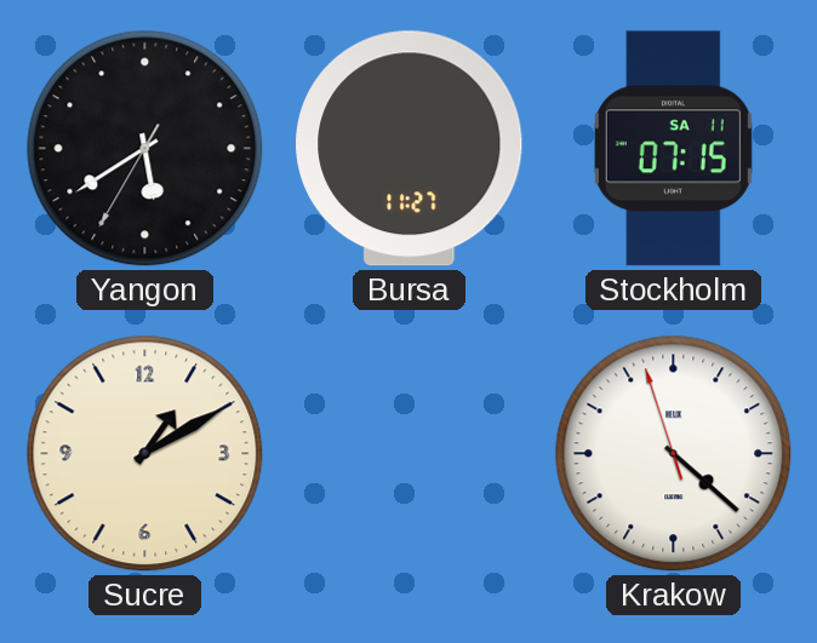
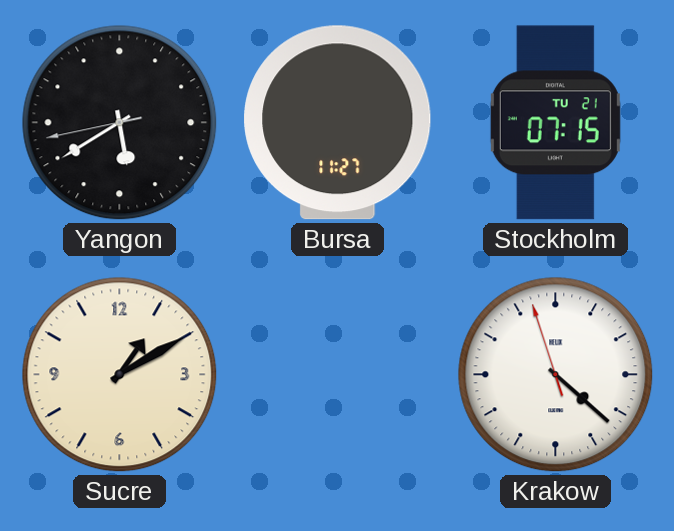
Yangon: 5:39:35 -> 5:39:43 (120, 123)
Stockholm date: SA 11 -> TU 21 (555, 123)
